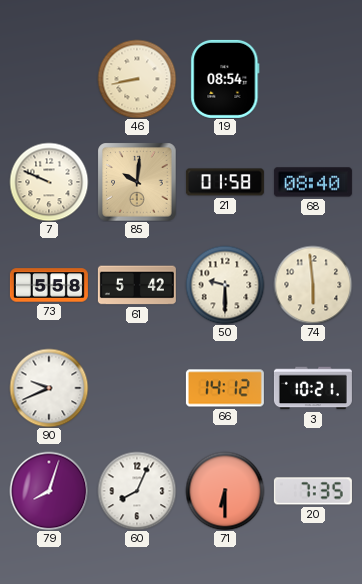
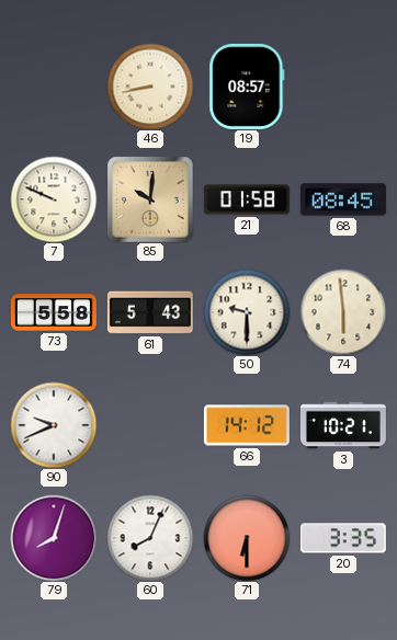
19: 08:54 -> 08:57 (247, 87)
68: 08:40 -> 08:45 (343, 199)
61: 5:42 -> 5:43 (150, 312)
20: 7:35 -> 3:35 (343, 538)
